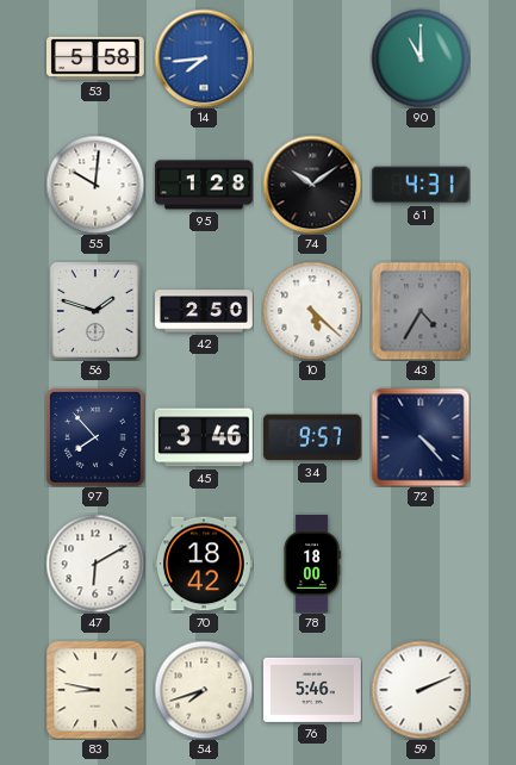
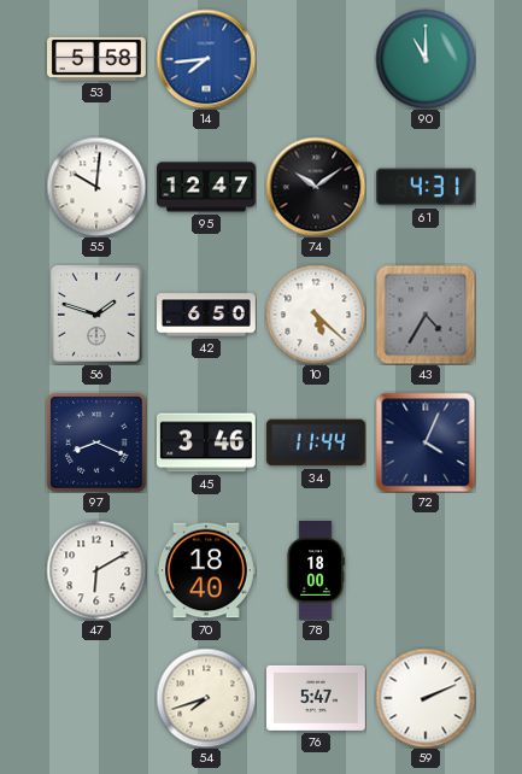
95: 1:28 -> 12:47 (207, 187)
42: 2:50 -> 6:50 (207, 315)
97: 7:53 -> 8:19 (96, 442)
34: 9:57 -> 11:44 (316, 442)
72: 4:23 -> 4:04 (426, 442)
70: 18:42 -> 18:40 (206, 570)
83: 8:47 -> none (95, 690)
76: 5:46 -> 5:47 (317, 698)
